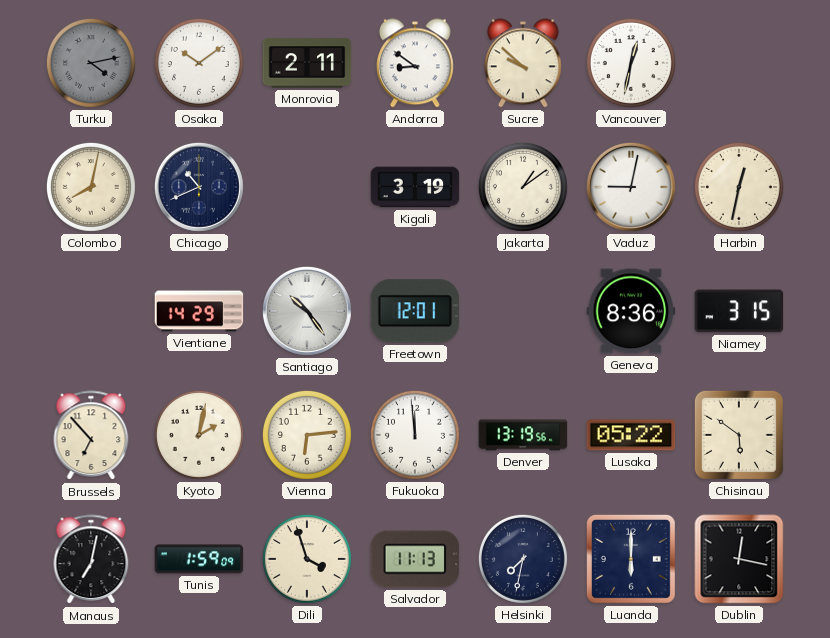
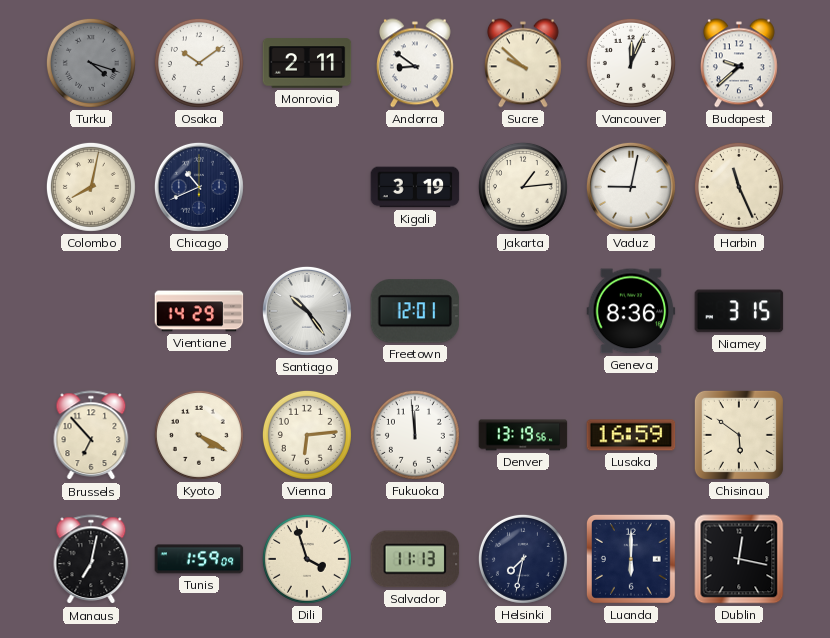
Turku: 4:13 -> 4:18 (91, 63)
Vancouver: 12:32 -> 12:04 (631, 63)
Budapest: none -> 9:38 (739, 63)
Jakarta: 1:09 -> 1:14 (523, 187)
Harbin: 12:32 -> 11:26 (739, 187)
Kyoto: 2:02 -> 4:20 (199, 435)
Lusaka: 05:22 -> 16:59 (631, 435)
